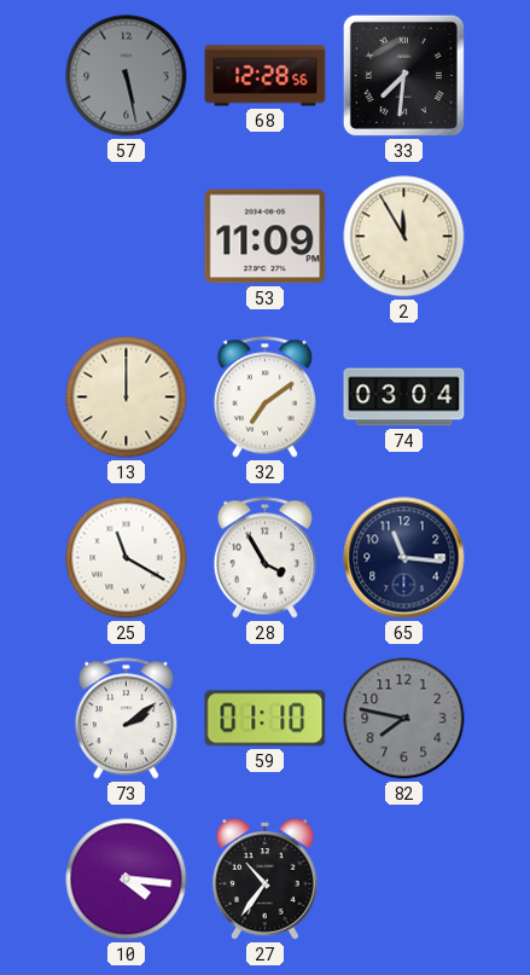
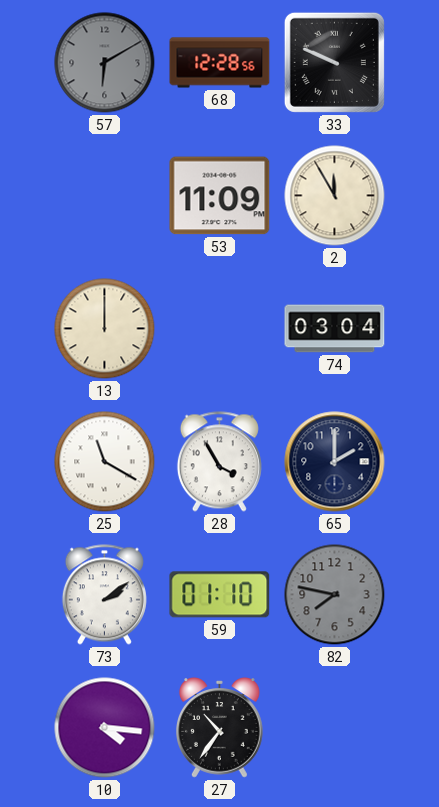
57: 5:28 -> 6:10 (105, 63)
33: 7:31 -> 9:49 (334, 62)
32: 7:09 -> none (264, 397)
65: 11:16 -> 2:00 (335, 462)
